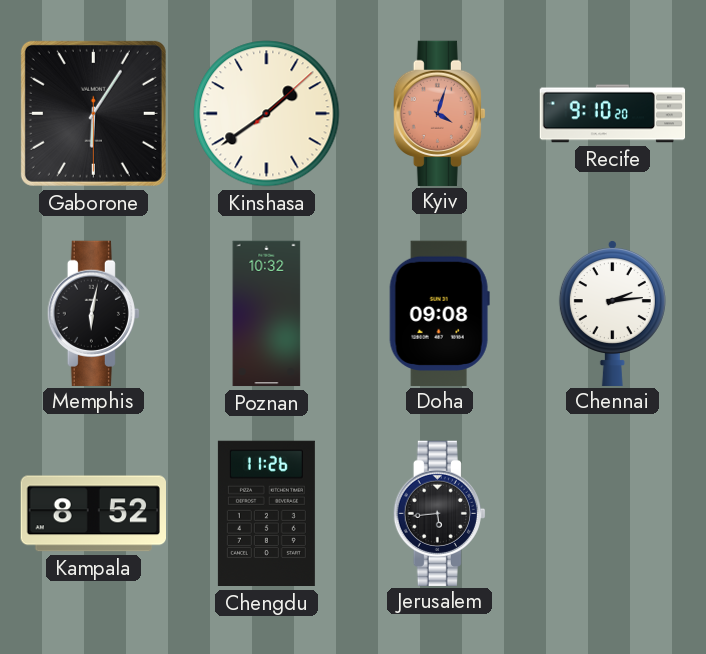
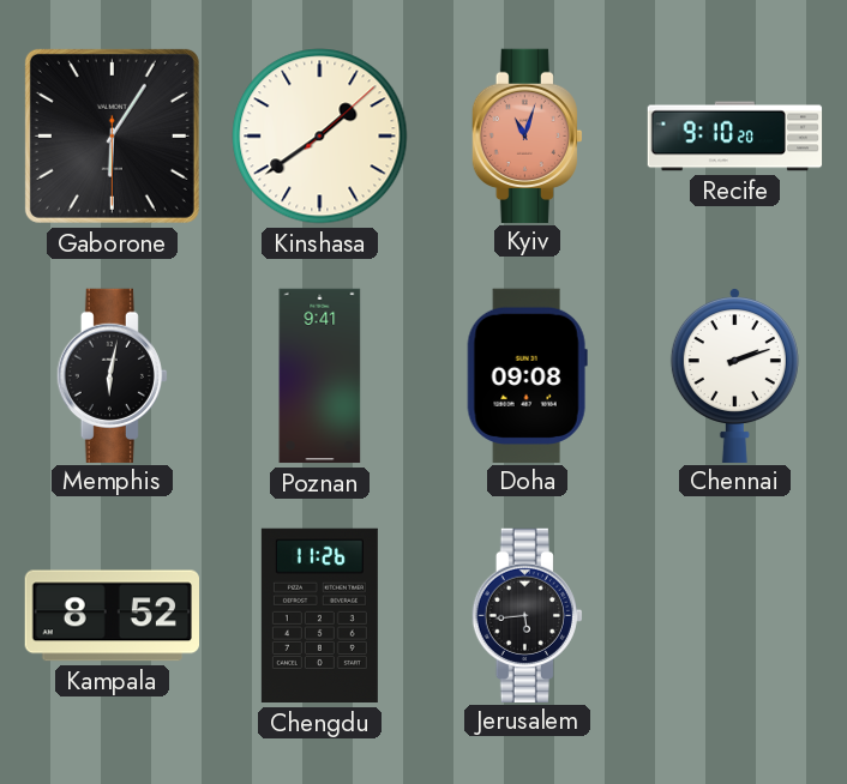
Kyiv: 4:03 -> 11:03 (527, 135)
Poznan: 10:32 -> 9:41 (320, 376)
Chennai: 2:14 -> 2:12 (734, 374)
